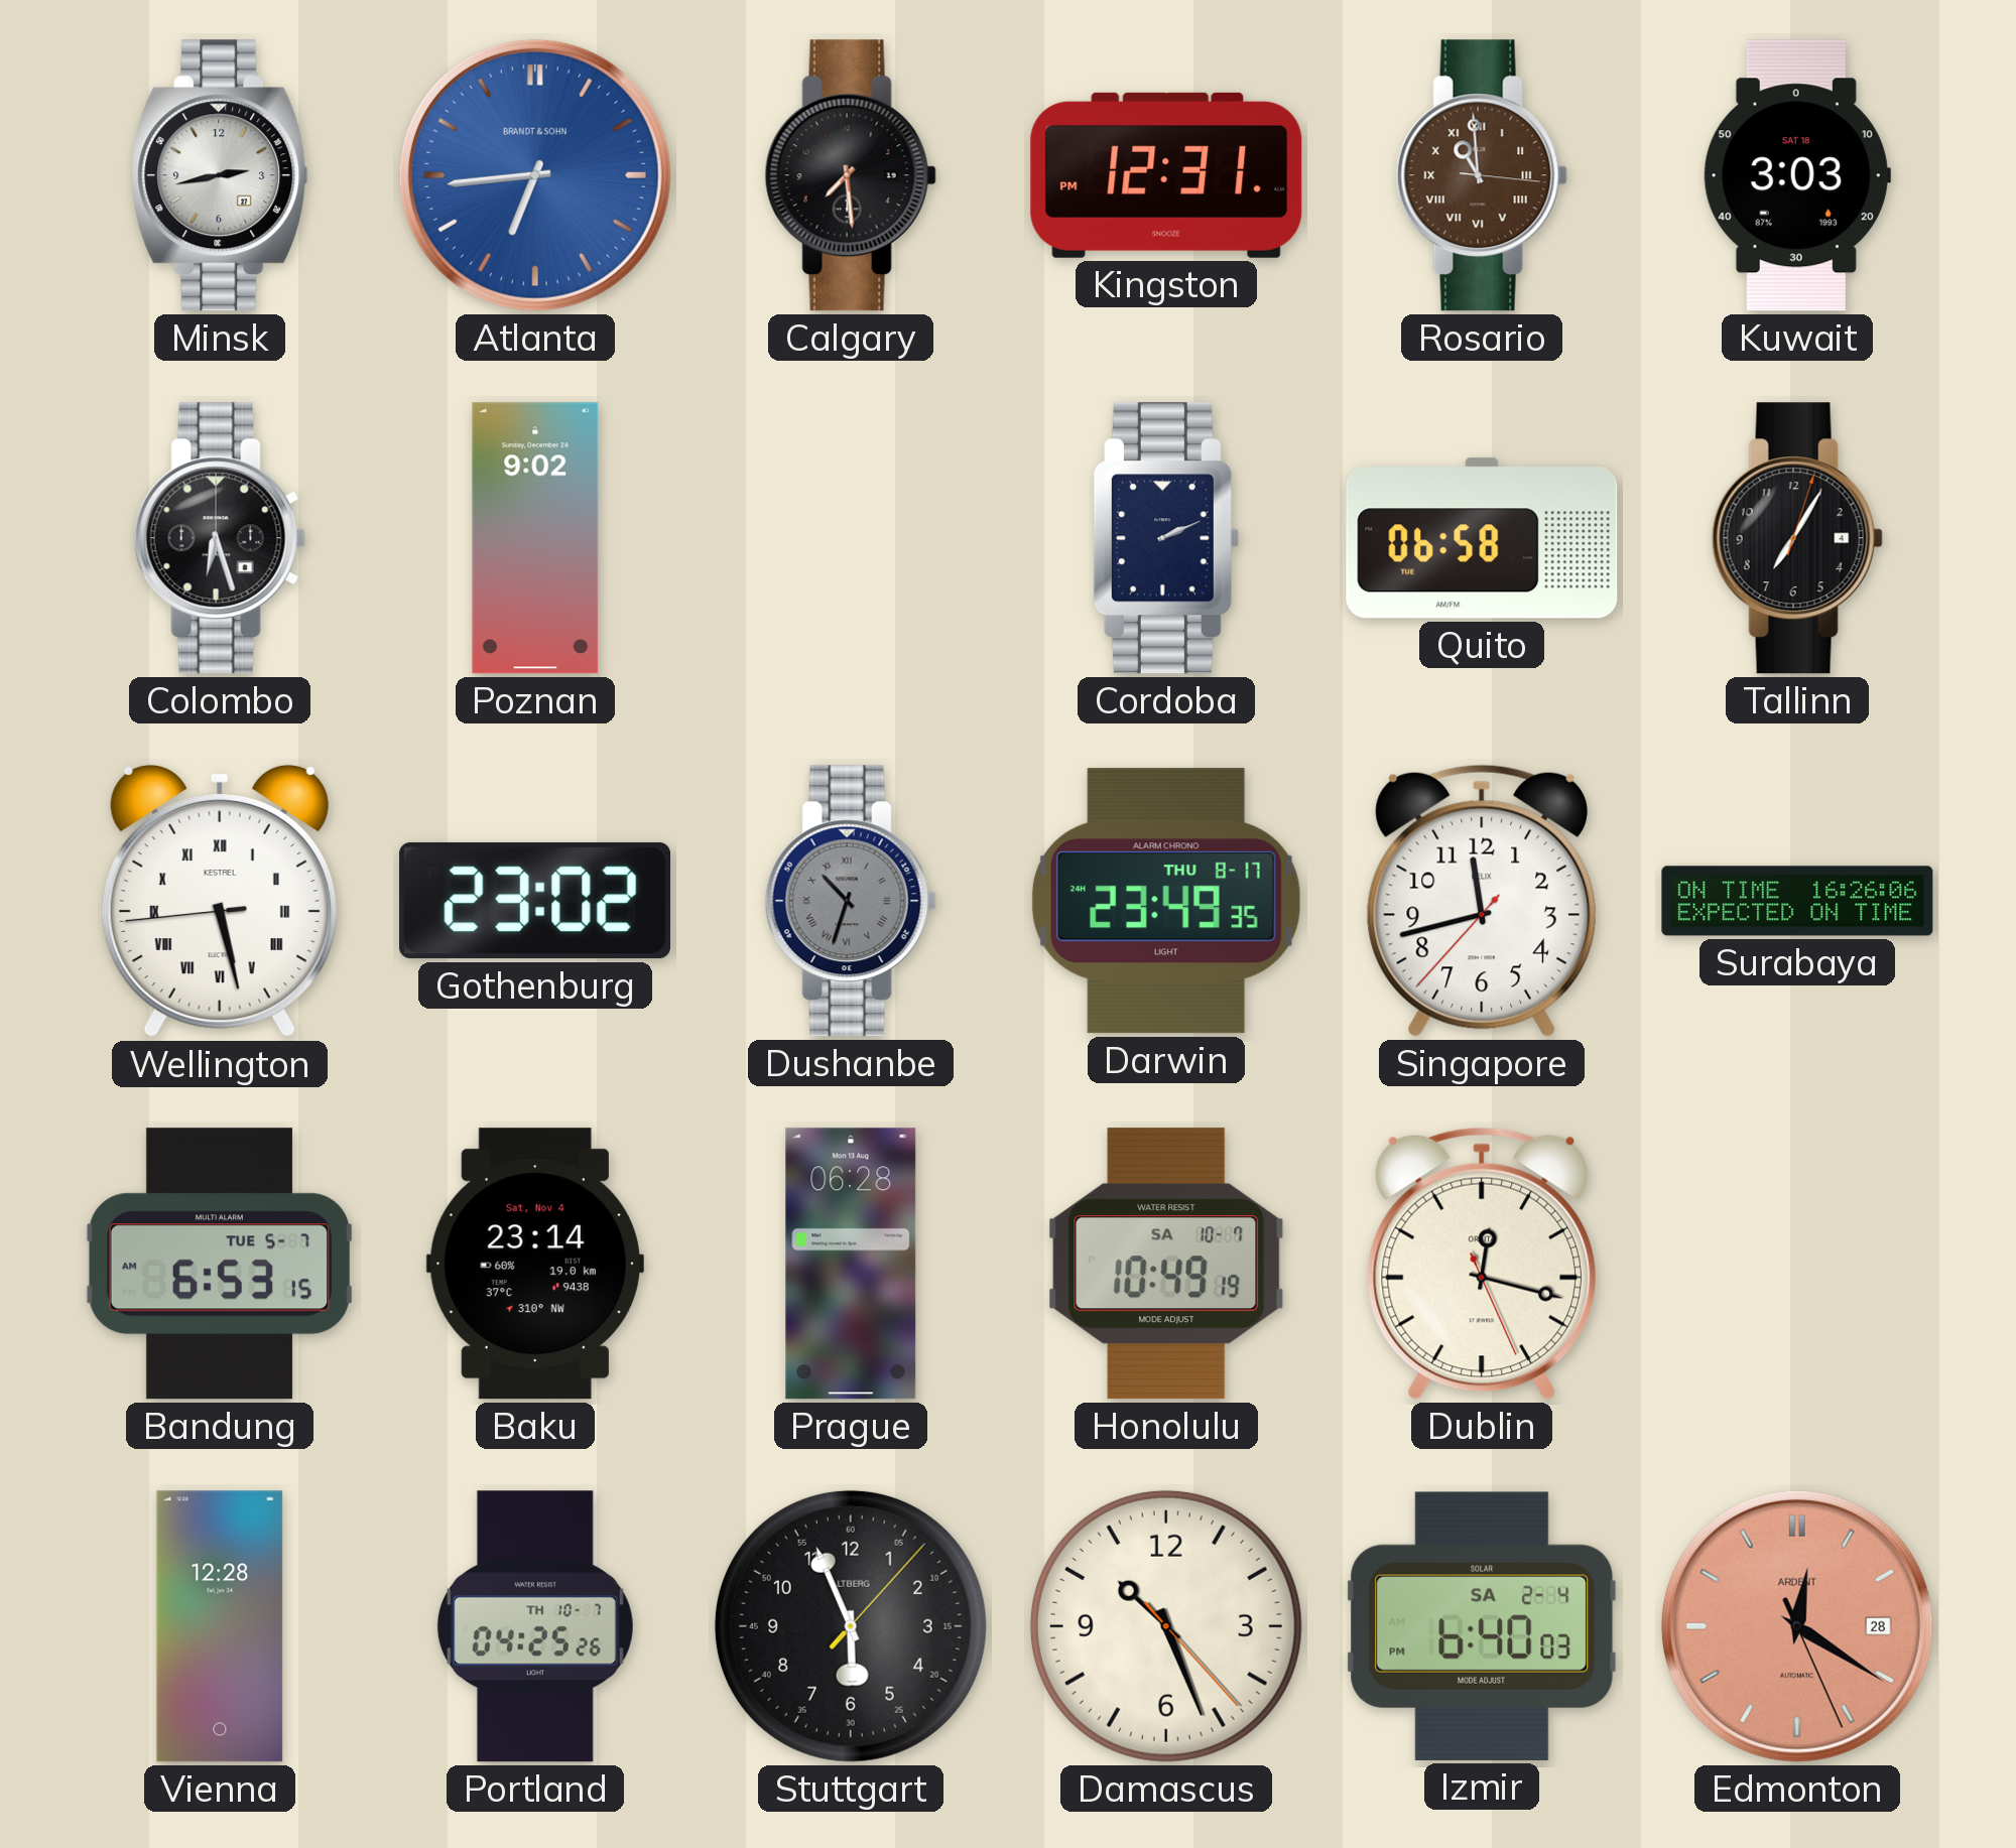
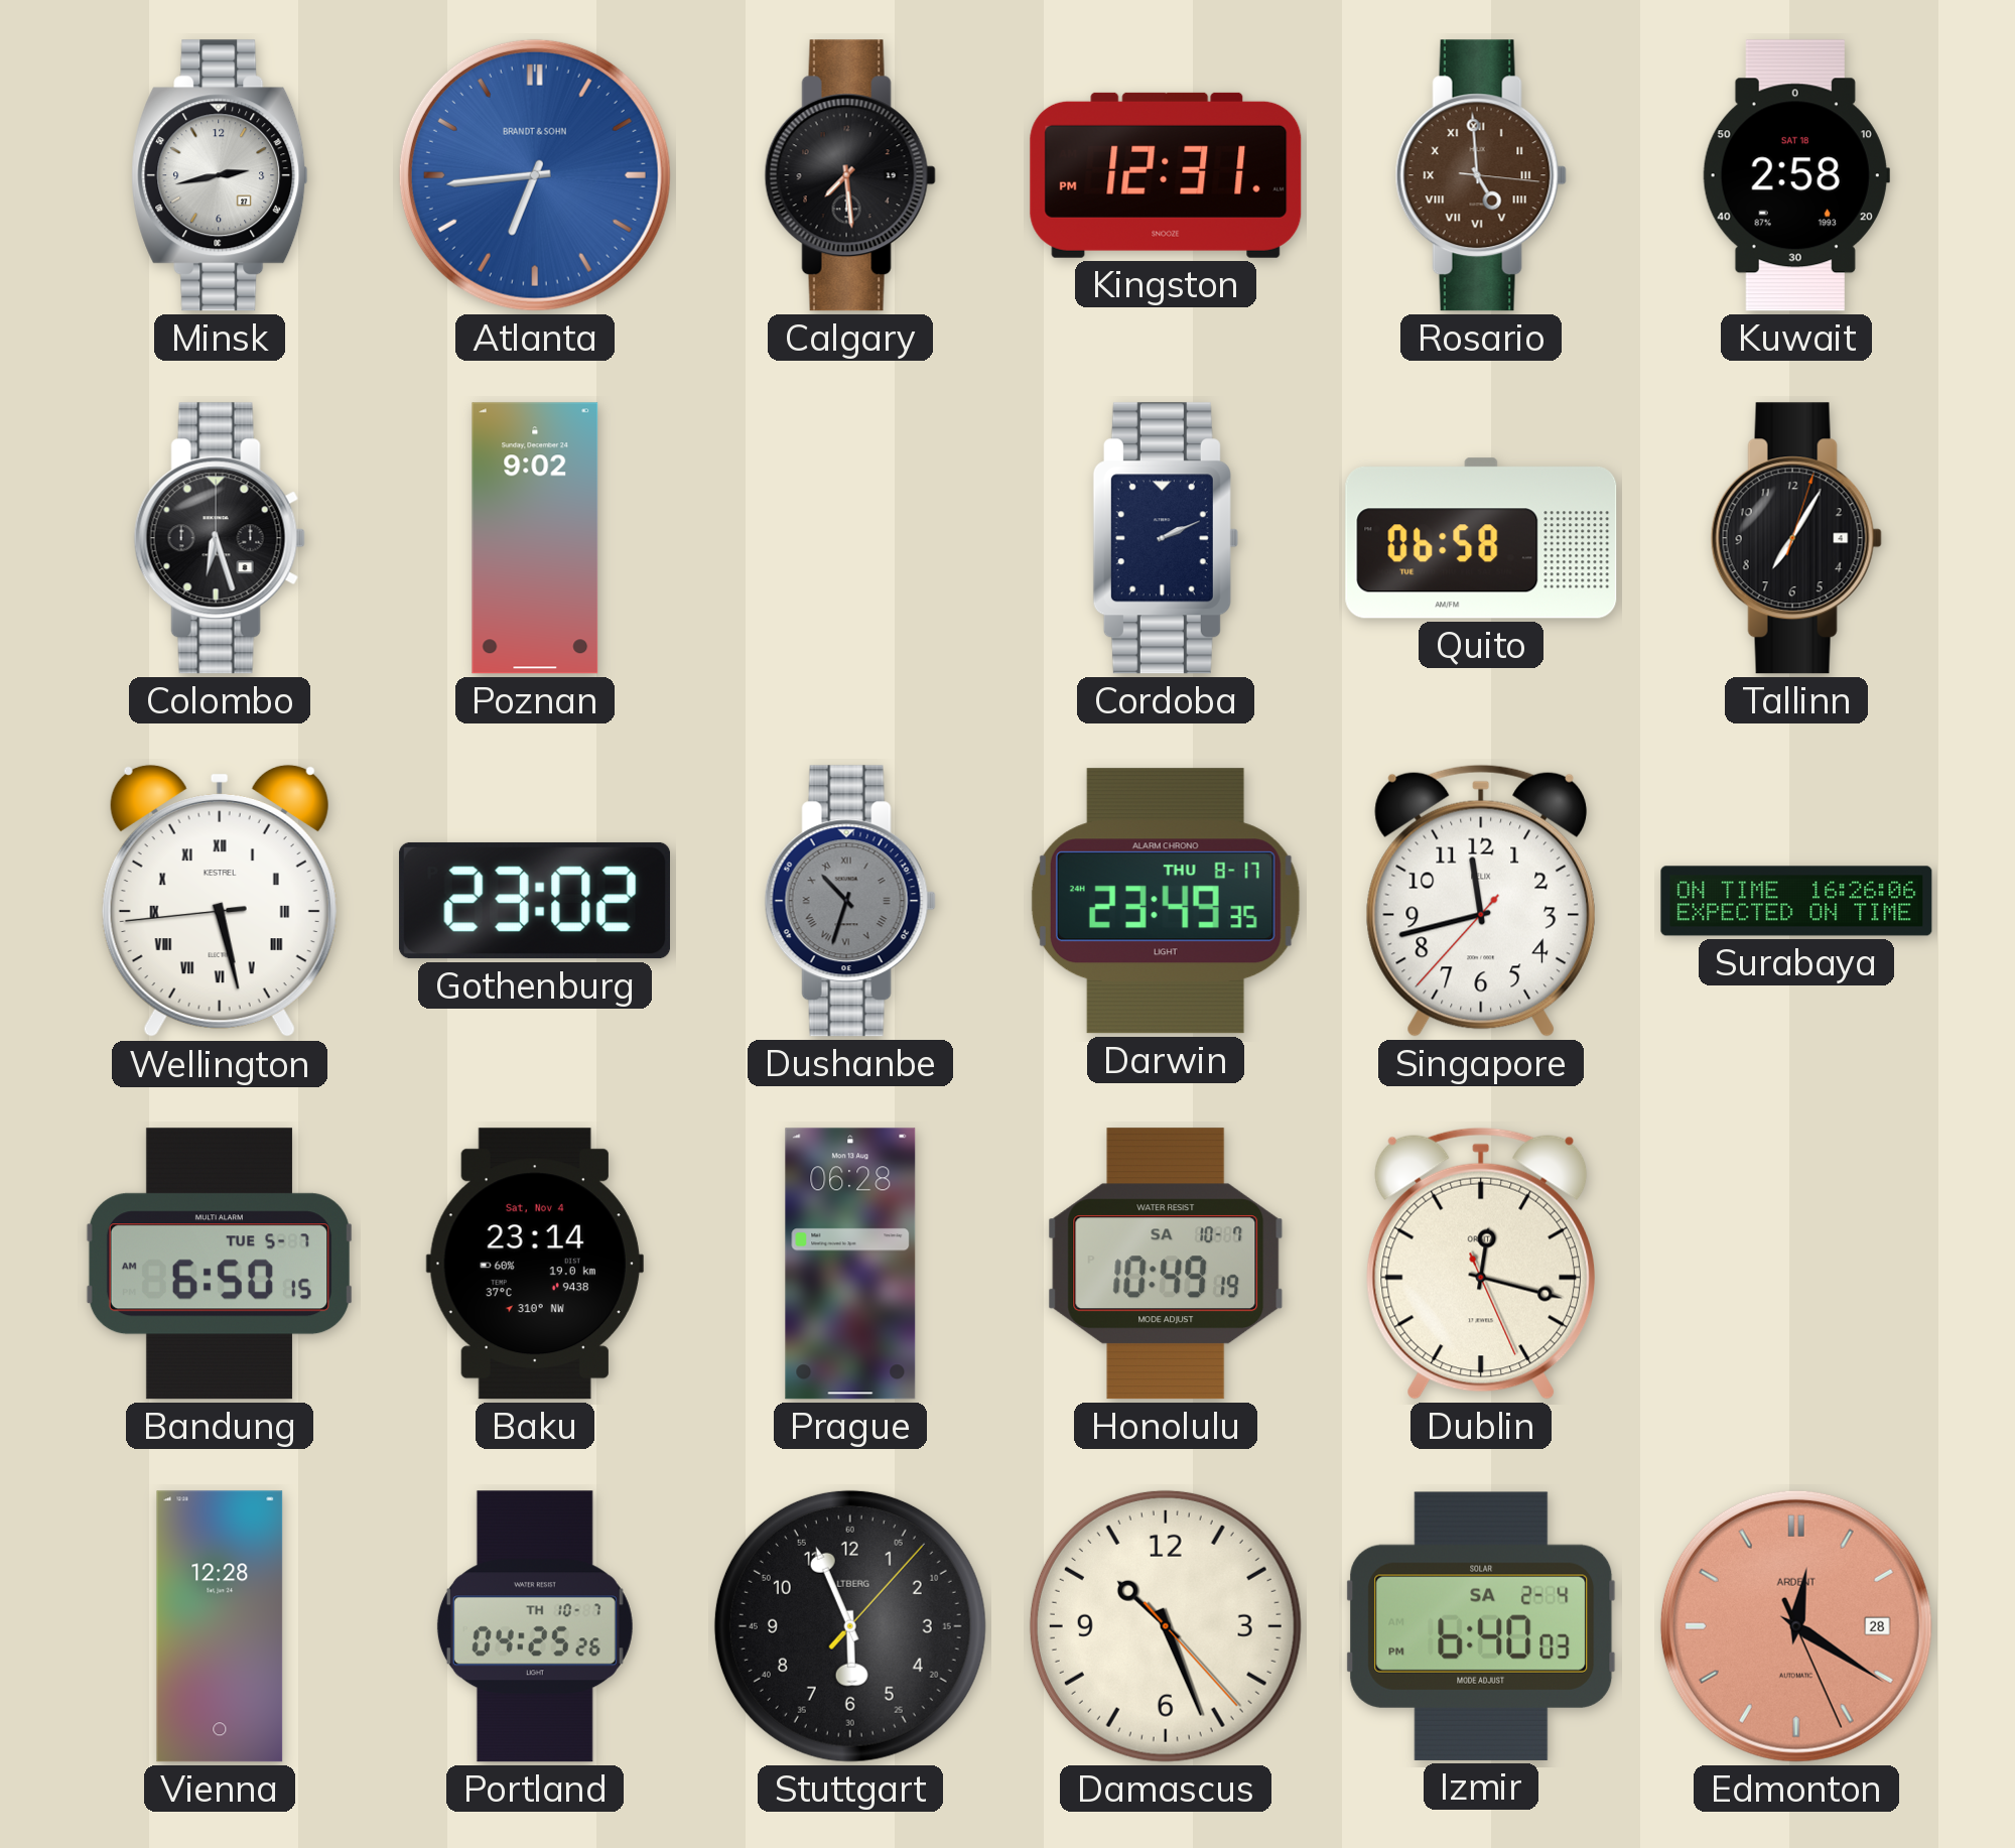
Rosario: 10:59 -> 4:59 (1481, 175)
Kuwait: 3:03 -> 2:58 (1796, 175)
Bandung: 6:53 -> 6:50 (220, 1264)
